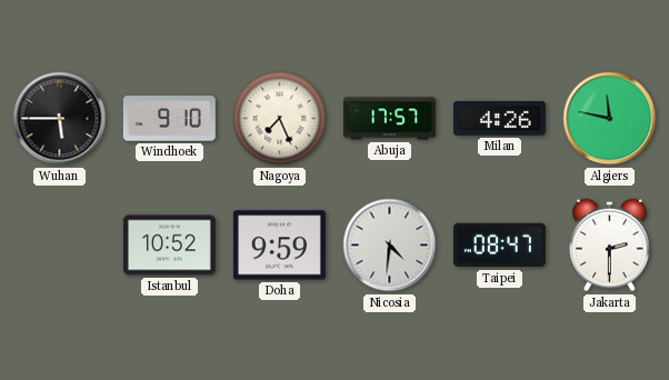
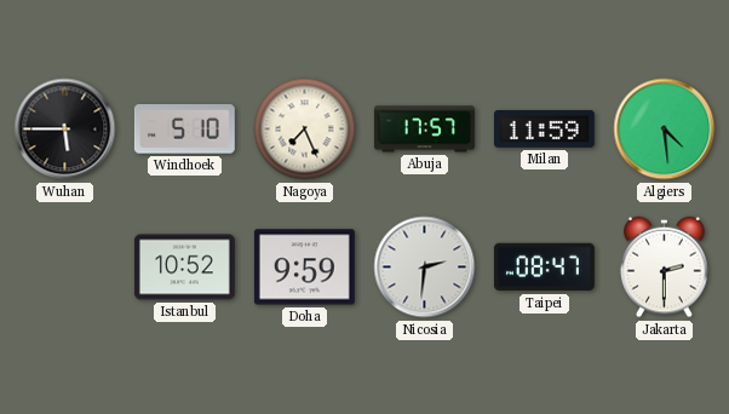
Windhoek: 9:10 -> 5:10 (184, 130)
Milan: 4:26 -> 11:59 (544, 128)
Algiers: 11:47 -> 4:29 (665, 130)
Nicosia: 4:31 -> 2:31 (425, 268)
